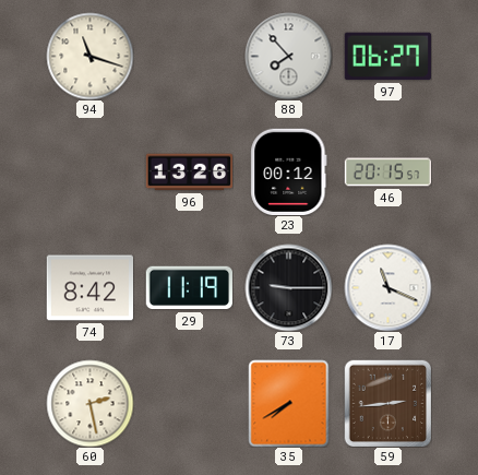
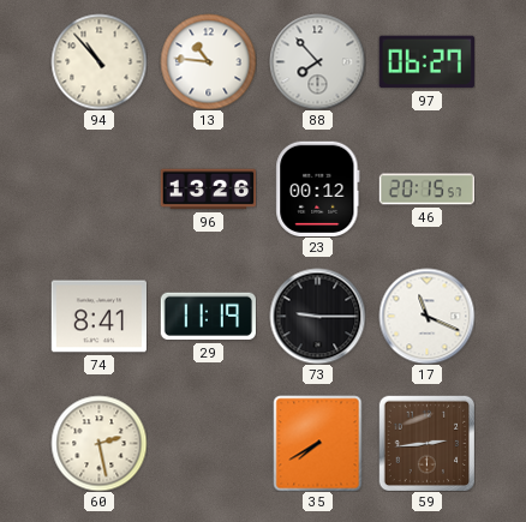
94: 11:18 -> 10:53 (98, 61)
13: none -> 10:46 (208, 61)
74: 8:42 -> 8:41 (98, 317)
